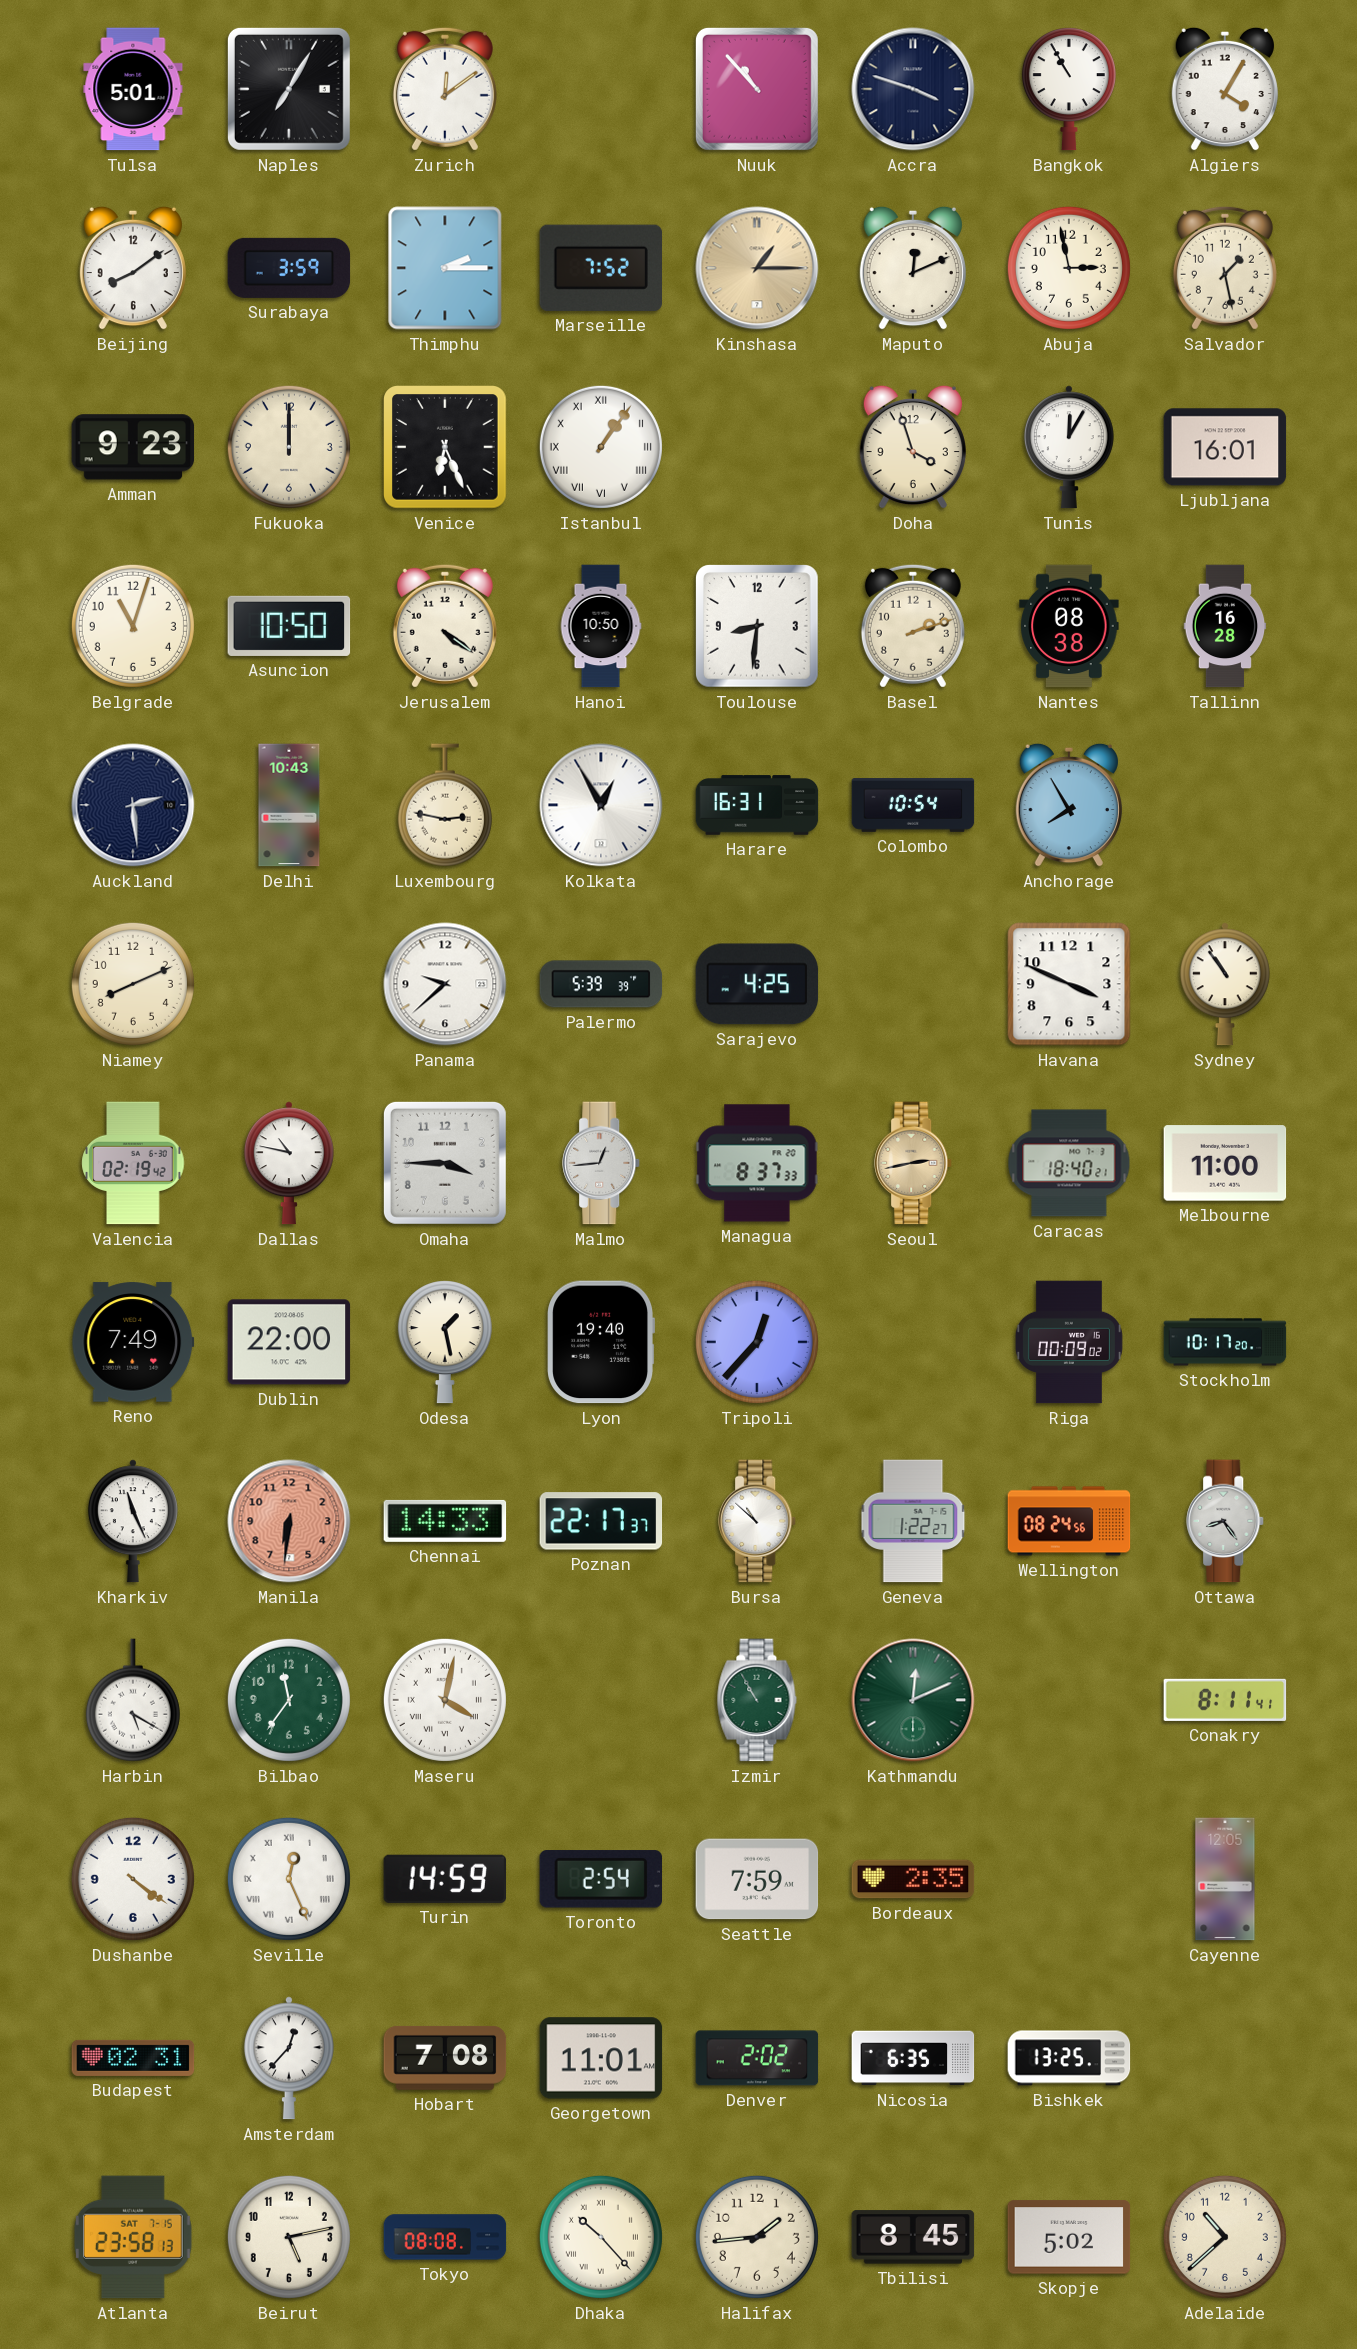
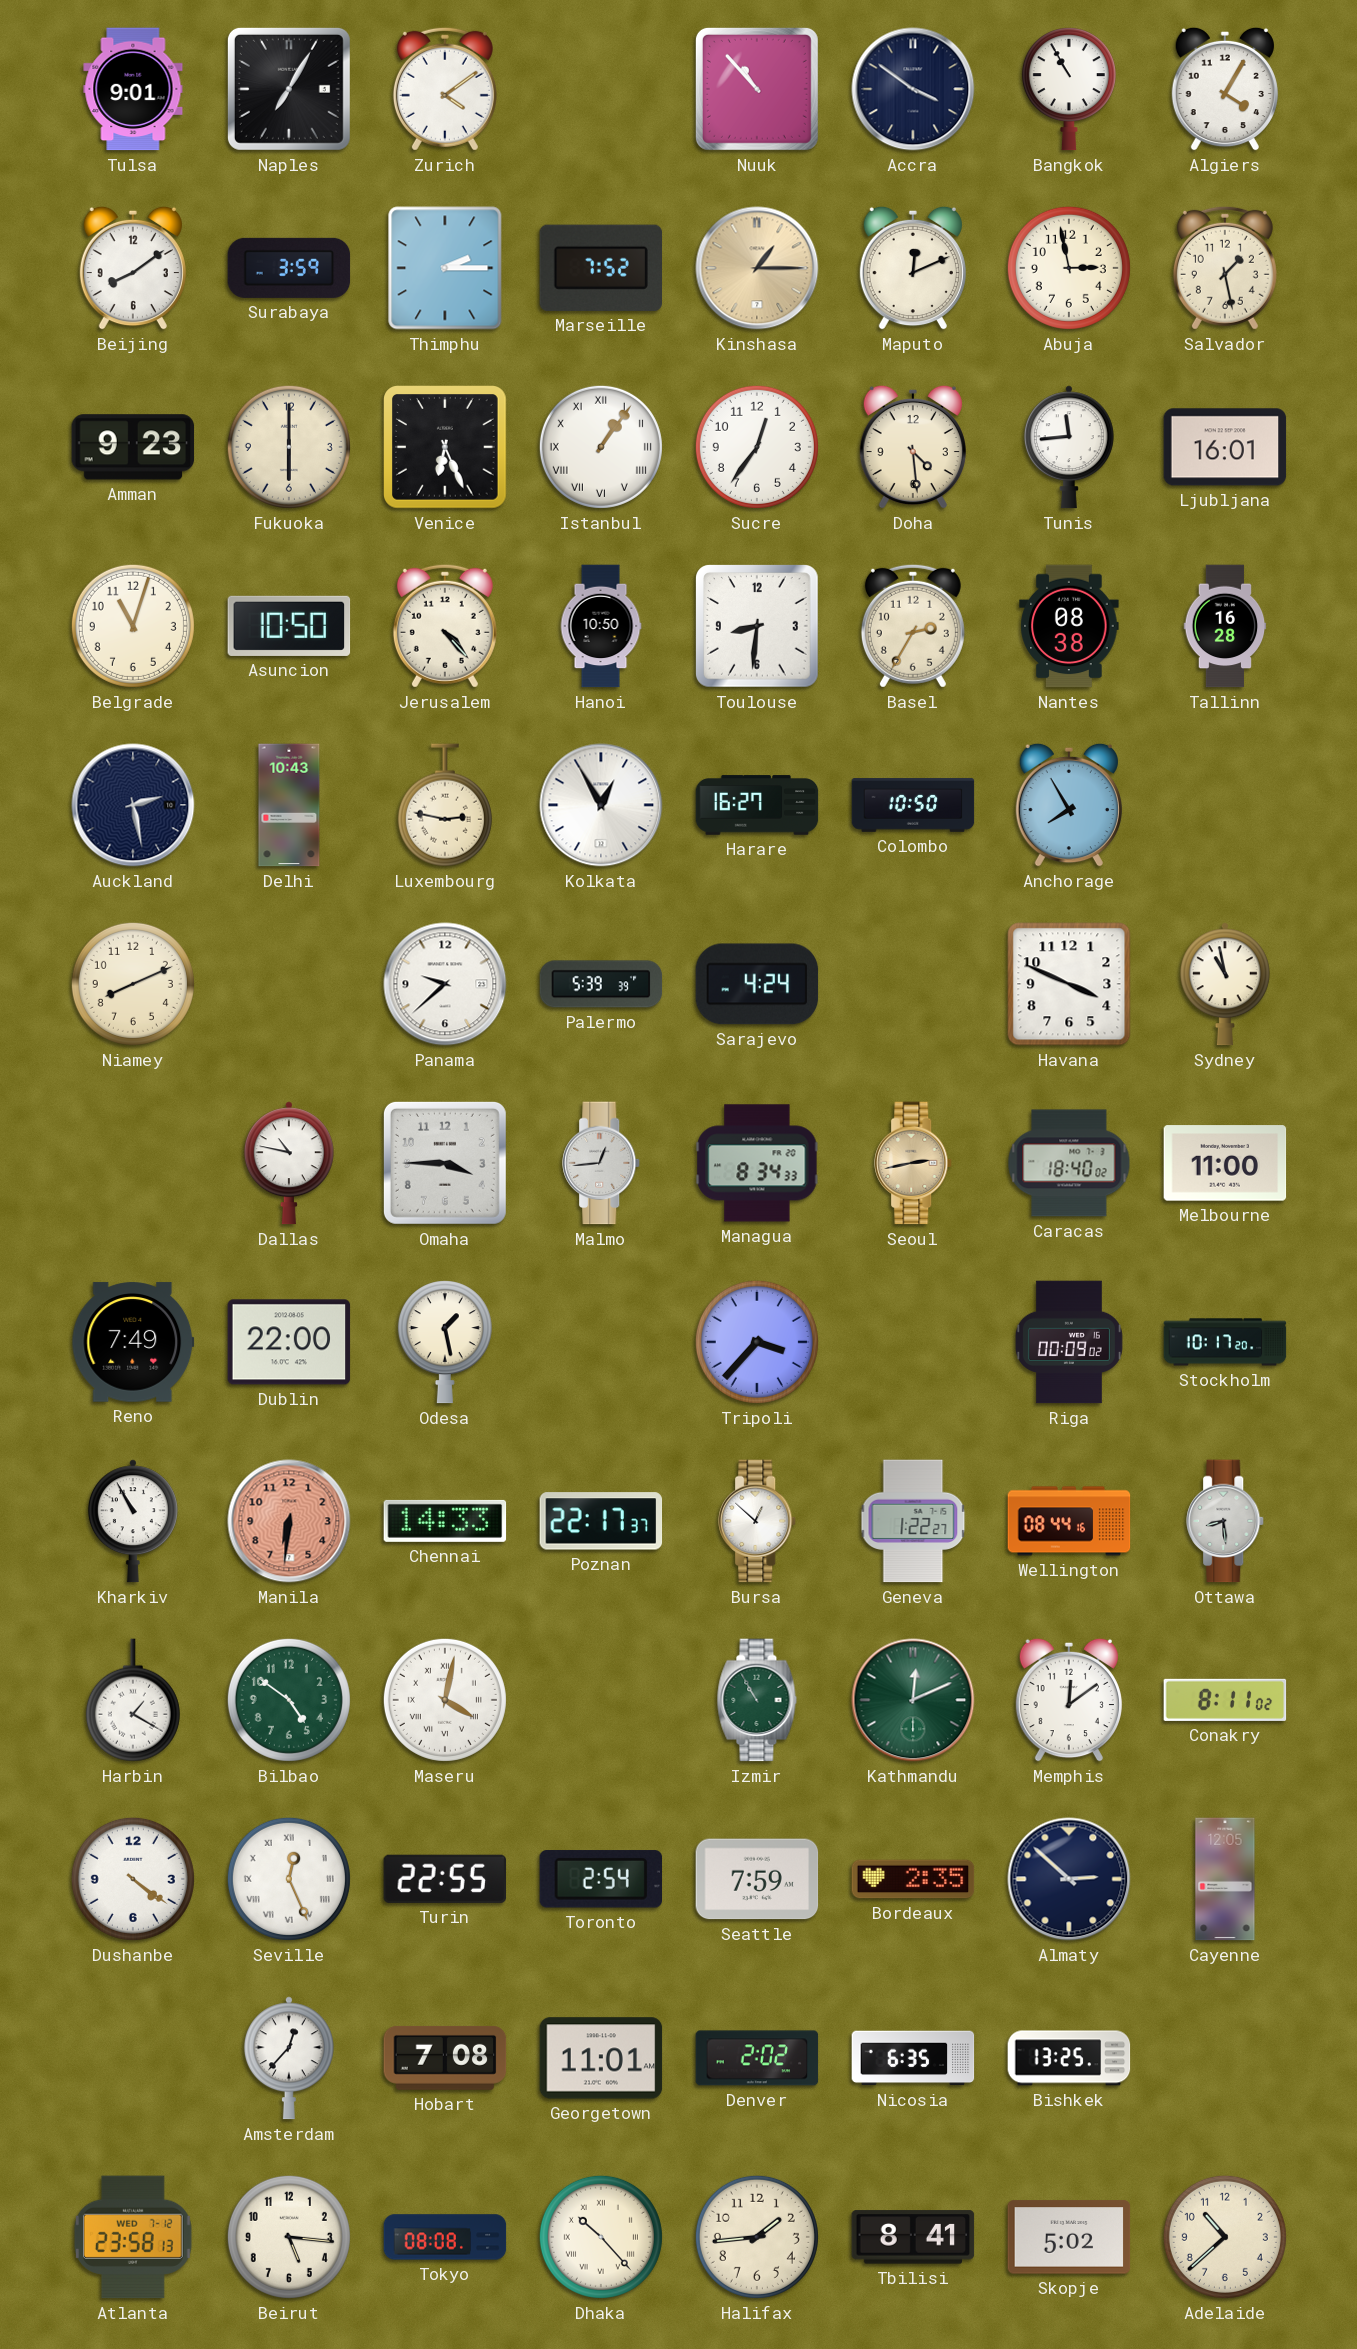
Tulsa: 5:01 -> 9:01 (133, 89)
Zurich: 12:09 -> 4:09 (445, 89)
Accra: 3:48 -> 3:51 (913, 89)
Fukuoka: 12:00 -> 6:00 (289, 447)
Sucre: none -> 12:36 (757, 447)
Doha: 3:57 -> 4:29 (913, 447)
Tunis: 12:05 -> 11:44 (1069, 447)
Jerusalem: 4:21 -> 4:23 (445, 626)
Basel: 2:12 -> 2:35 (913, 626)
Auckland: 2:29 -> 2:28 (133, 805)
Harare: 16:31 -> 16:27 (757, 805)
Colombo: 10:54 -> 10:50 (913, 805)
Sarajevo: 4:25 -> 4:24 (757, 984)
Sydney: 10:54 -> 10:58 (1225, 984)
Valencia: 02:19 -> none (133, 1163)
Managua: 8:37 -> 8:34 (757, 1163)
Caracas: 18:40:21 -> 18:40:02 (1069, 1163)
Lyon: 19:40 -> none (600, 1342)
Tripoli: 12:37 -> 3:37 (757, 1342)
Kharkiv: 11:26 -> 10:55 (133, 1521)
Bursa: 10:52 -> 12:52 (758, 1521)
Wellington: 08:24 -> 08:44 (1069, 1521)
Ottawa: 8:24 -> 8:29 (1226, 1521)
Harbin: 5:20 -> 1:20 (133, 1700)
Bilbao: 11:36 -> 4:51 (289, 1700)
Memphis: none -> 12:09 (1069, 1700)
Conakry: 8:11:41 -> 8:11:02 (1225, 1700)
Turin: 14:59 -> 22:55 (445, 1879)
Almaty: none -> 2:52 (1069, 1879)
Budapest: 02:31 -> none (133, 2058)
Atlanta date: SAT 7-15 -> WED 7-12 (133, 2237)
Beirut: 5:13 -> 5:16 (289, 2237)
Tbilisi: 8:45 -> 8:41 (913, 2237)
